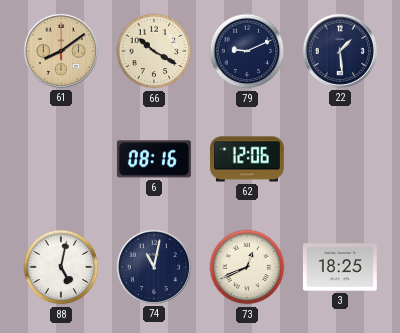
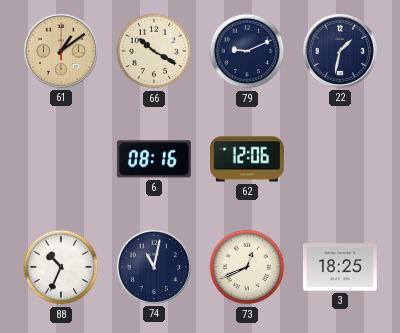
61: 8:09 -> 1:09 (61, 51)
22: 1:29 -> 1:32 (340, 51)
88: 5:02 -> 10:34 (61, 267)
